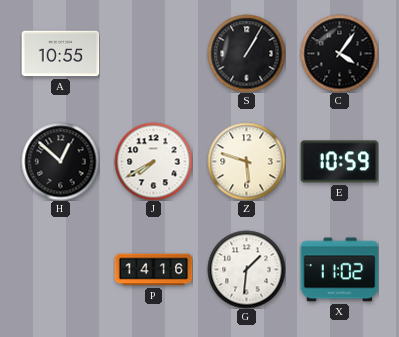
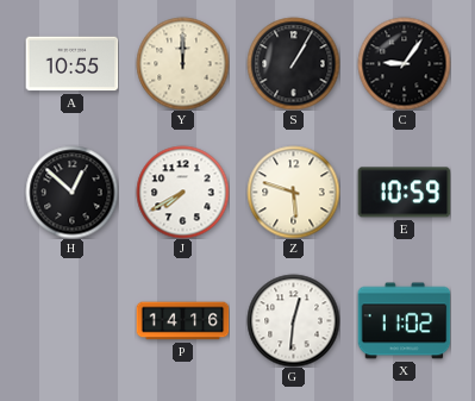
Y: none -> 12:00 (182, 63)
C: 4:06 -> 9:06 (404, 63)
G: 1:31 -> 12:31 (293, 320)
